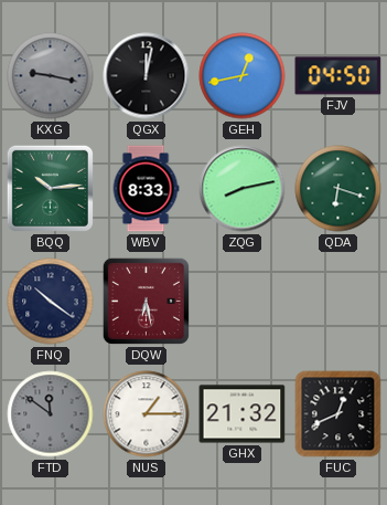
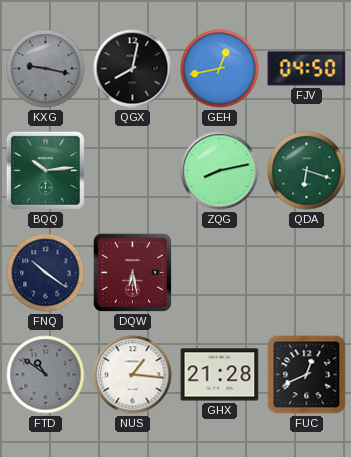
QGX: 12:02 -> 8:02 (133, 69)
WBV: 8:33 -> none (146, 189)
FTD: 11:51 -> 10:51 (46, 375)
NUS: 1:15 -> 1:16 (133, 375)
GHX: 21:32 -> 21:28 (220, 375)
